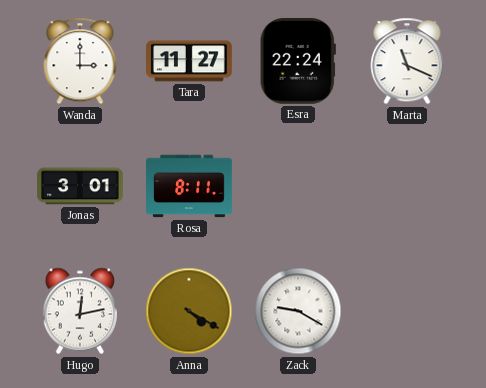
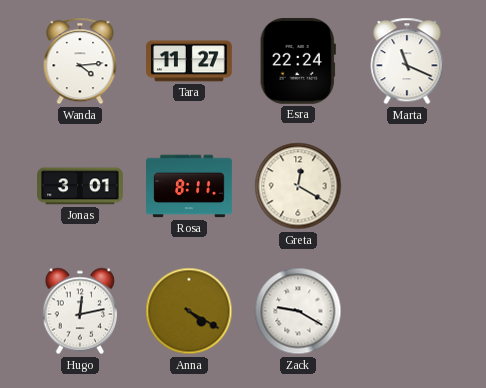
Wanda: 3:00 -> 4:14 (80, 61)
Greta: none -> 12:20 (298, 186)
